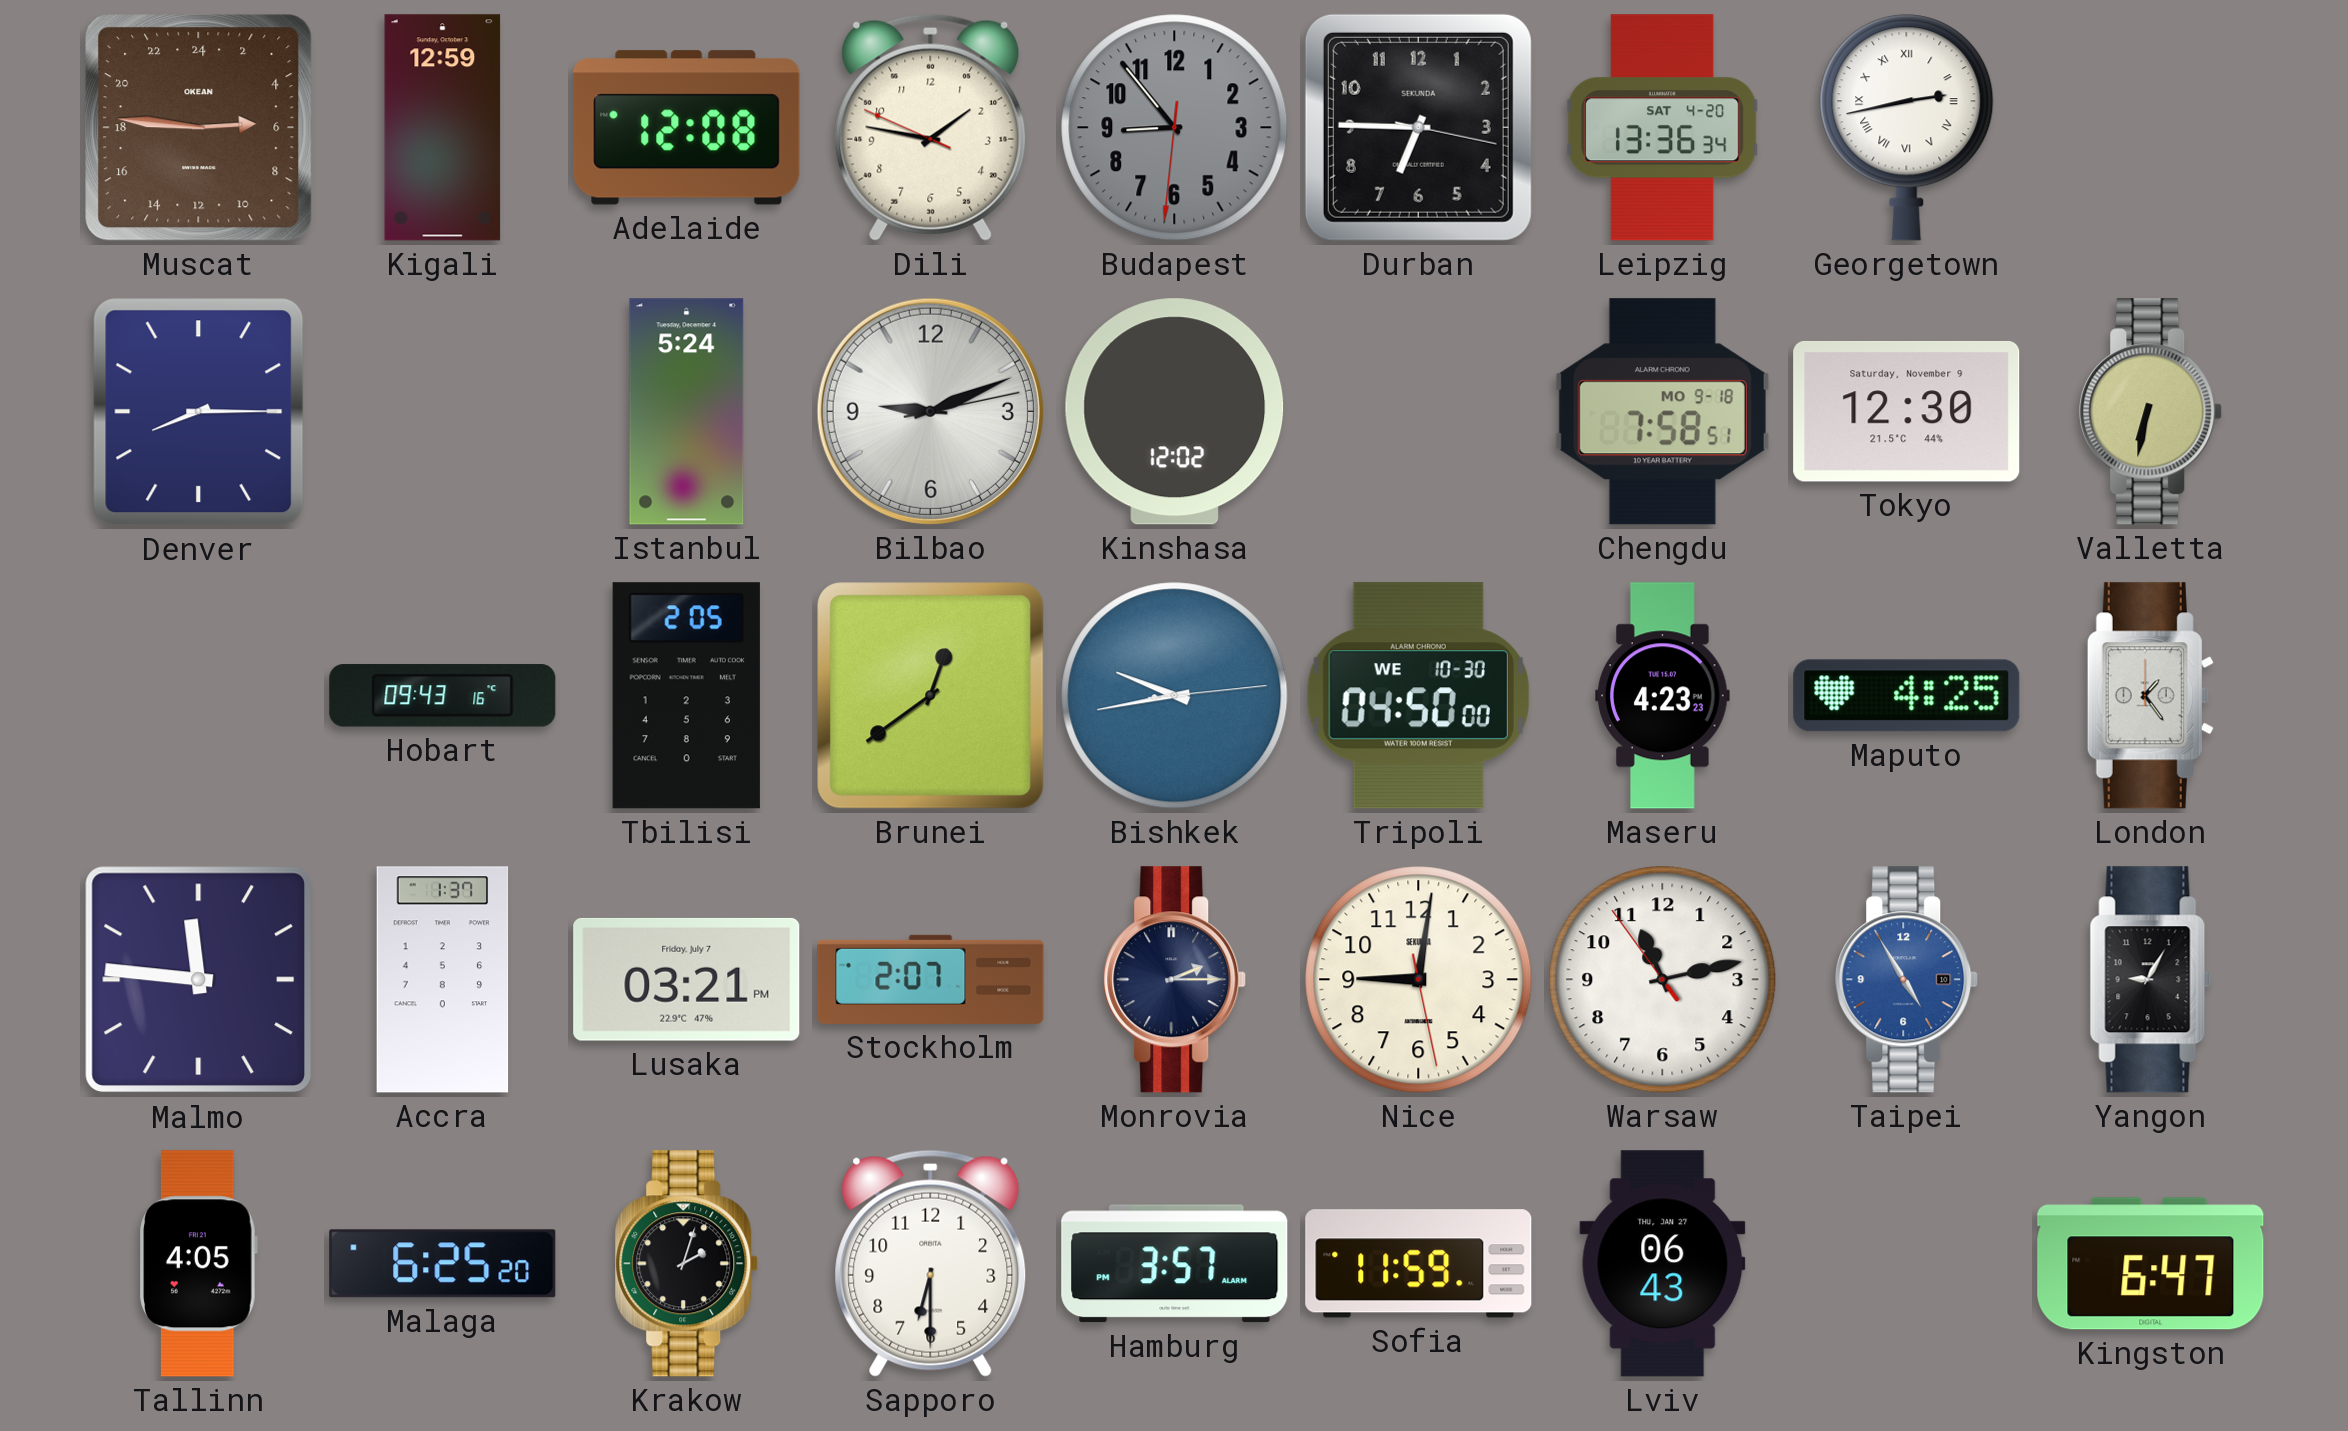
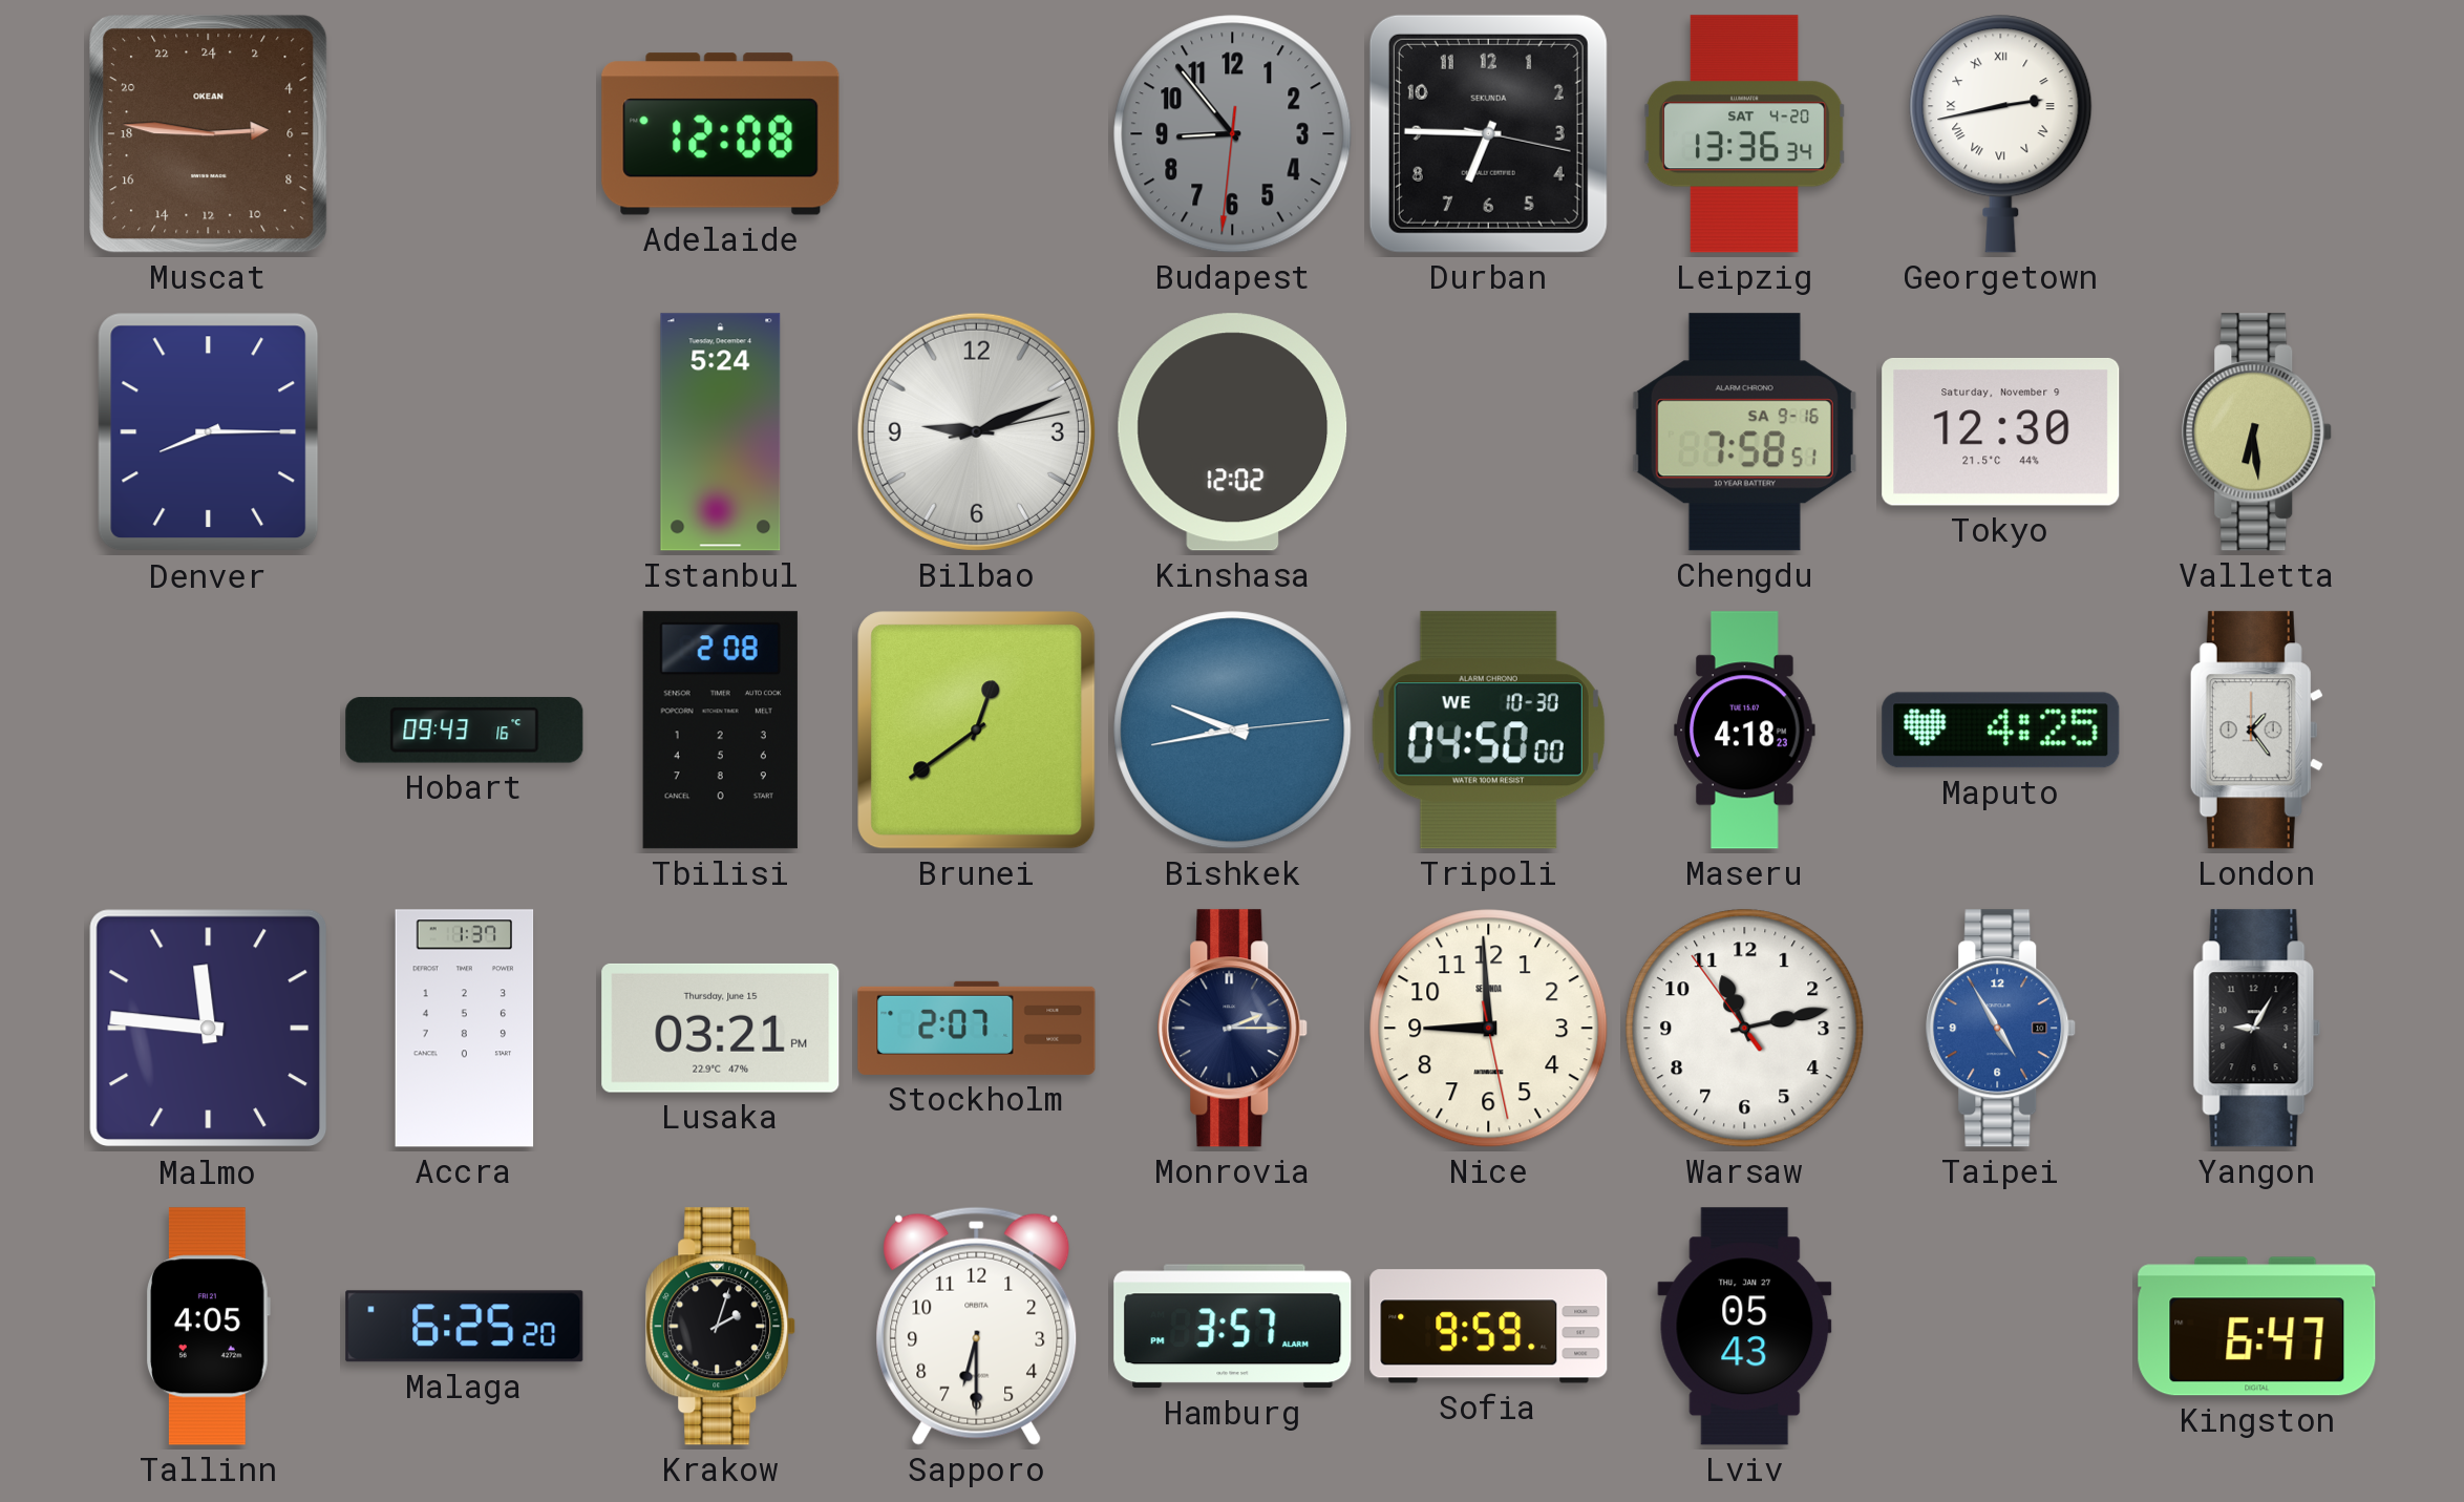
Kigali: 12:59 -> none (443, 128)
Dili: 1:46 -> none (931, 127)
Chengdu date: MO 9-18 -> SA 9-16 (1744, 432)
Valletta: 6:32 -> 6:29 (2257, 432)
Tbilisi: 2:05 -> 2:08 (720, 731)
Maseru: 4:23 -> 4:18 (1745, 731)
Lusaka date: Friday, July 7 -> Thursday, June 15 (721, 1028)
Nice: 9:01 -> 8:59 (1489, 1029)
Sofia: 11:59 -> 9:59 (1489, 1327)
Lviv: 06:43 -> 05:43 (1745, 1327)
